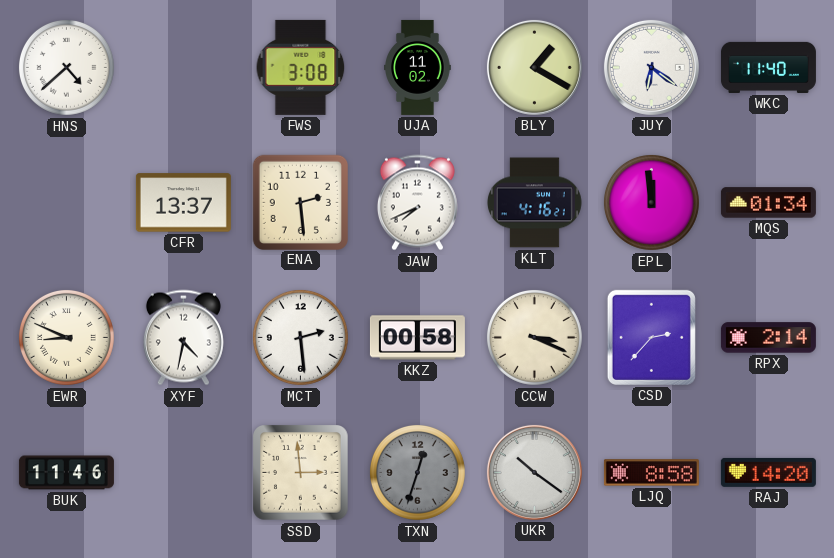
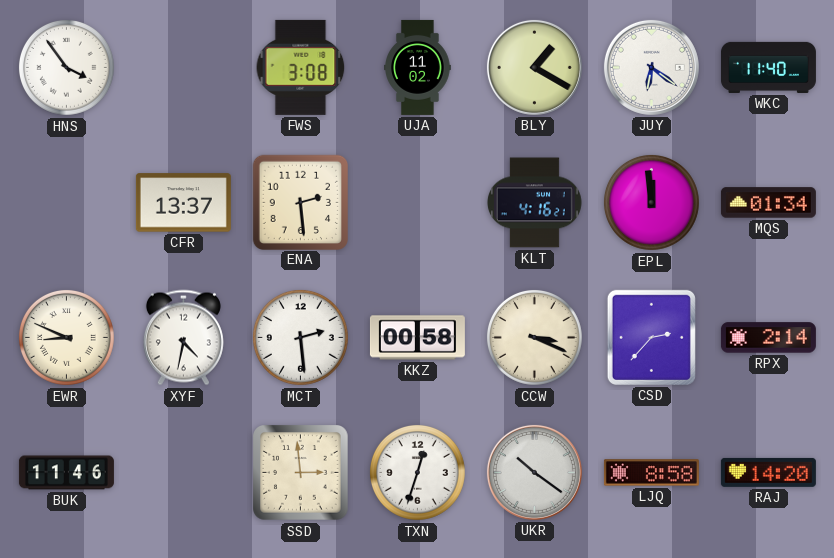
HNS: 4:38 -> 3:54 (66, 67)
JAW: 7:41 -> none (417, 203)
TXN dial: grey -> white (417, 472)
